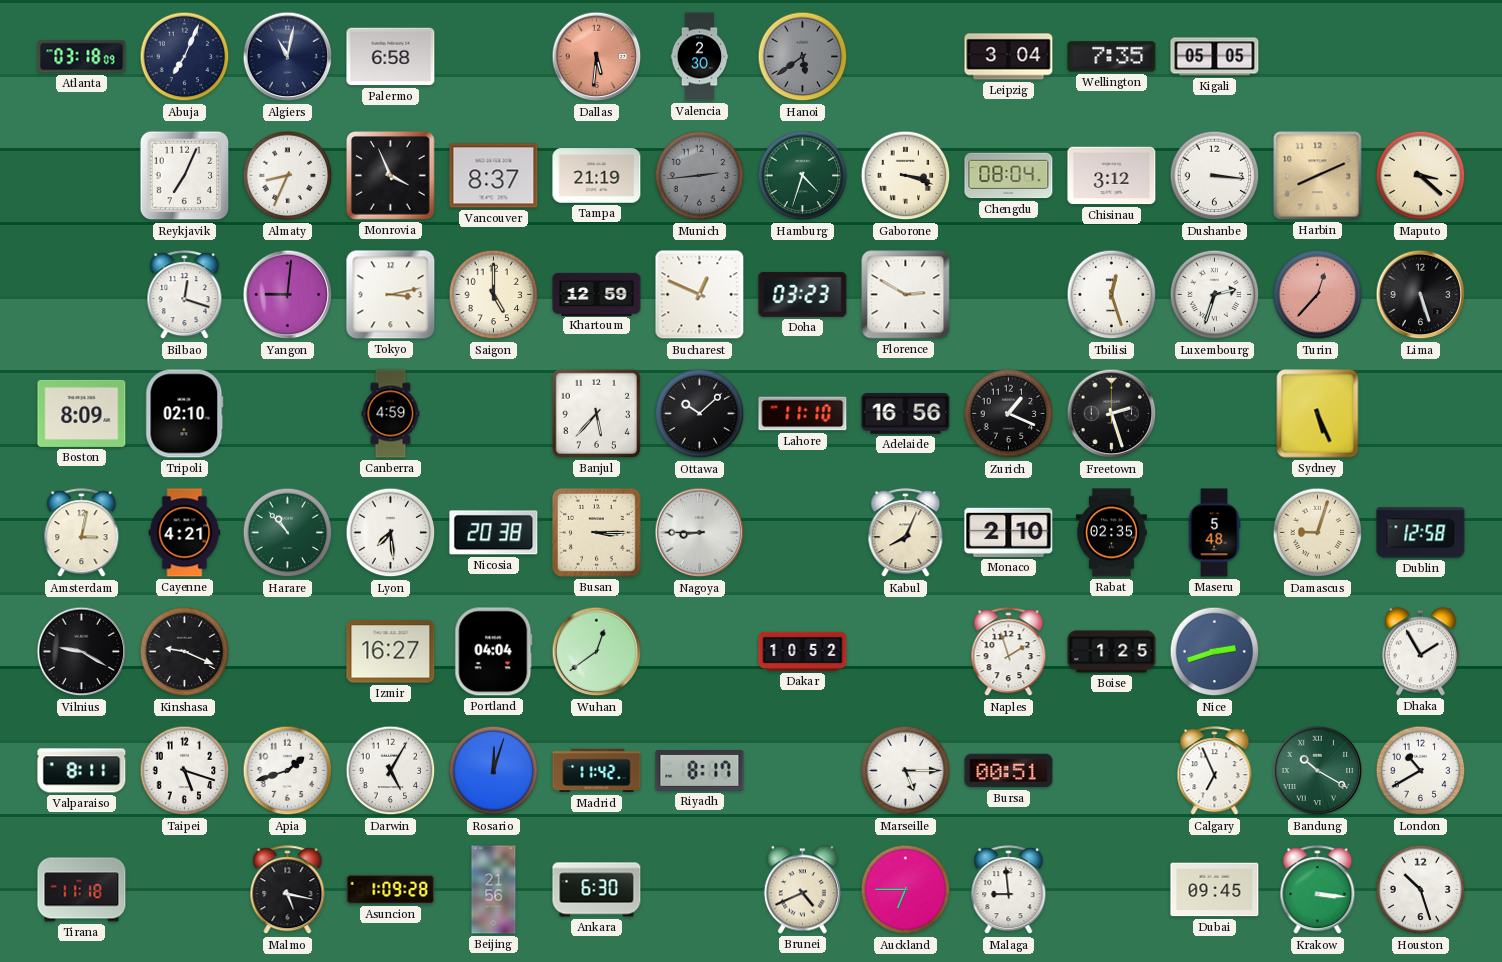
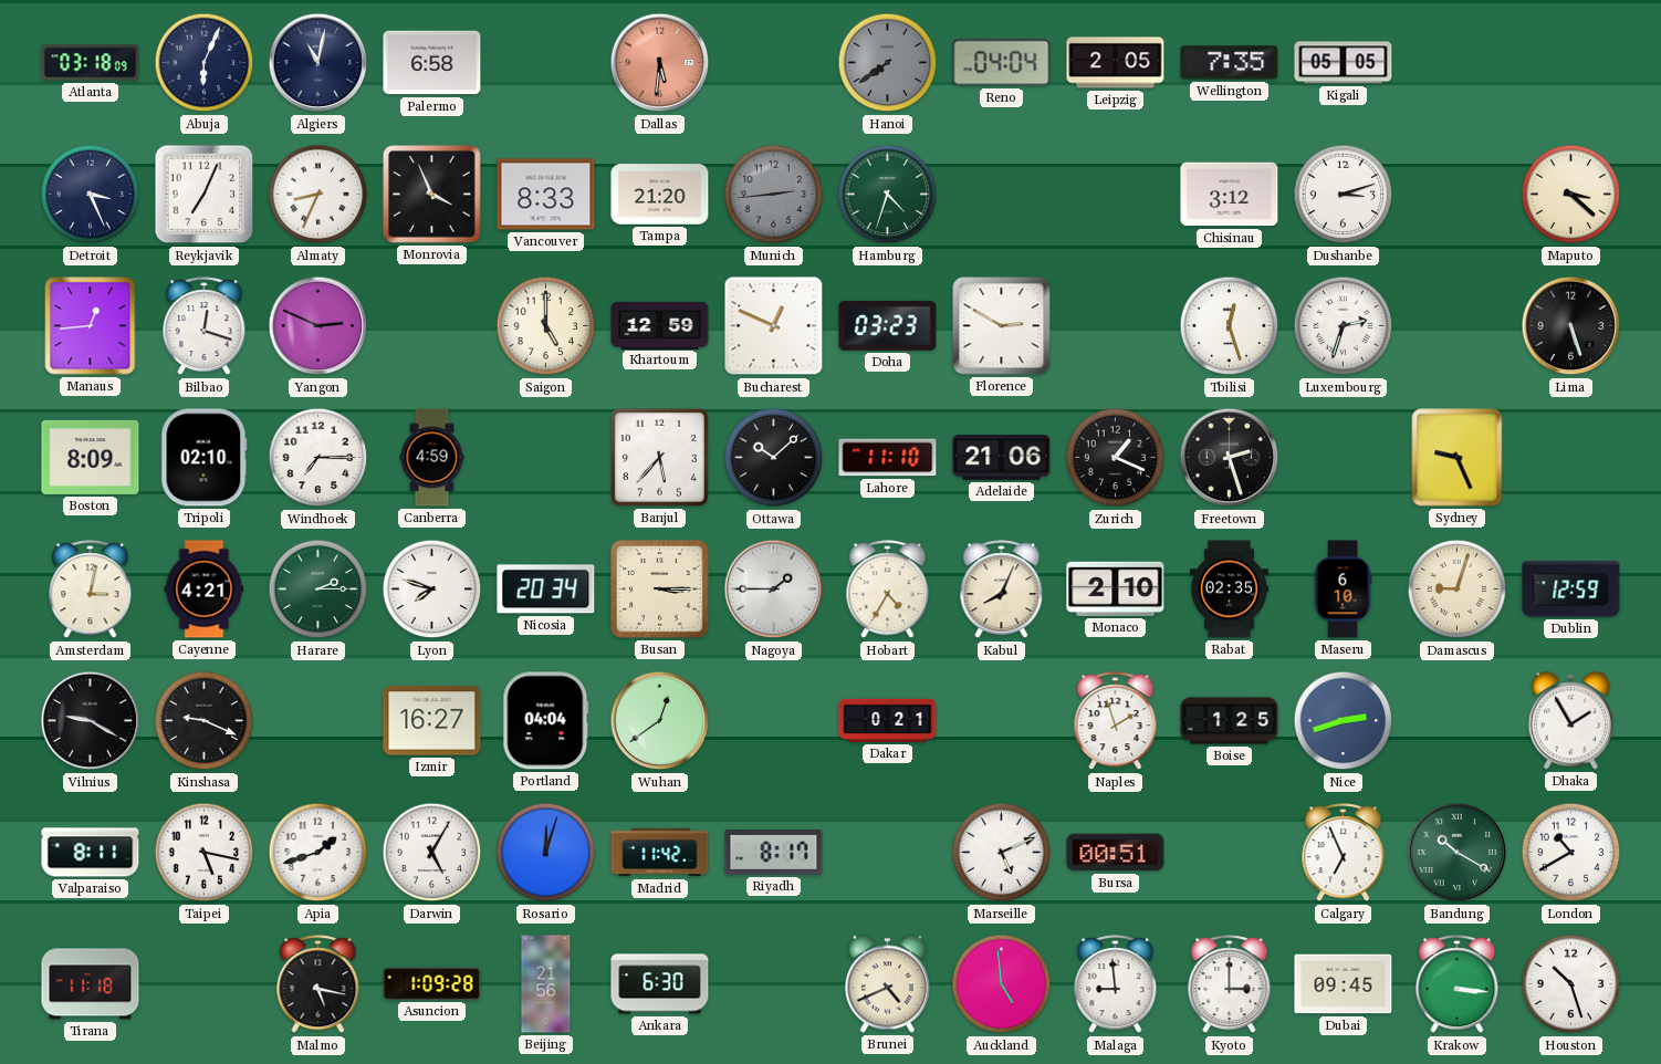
Abuja: 7:04 -> 6:04 (205, 63)
Valencia: 2:30 -> none (700, 57)
Hanoi: 5:39 -> 7:39 (888, 63)
Reno: none -> 04:04 (1002, 63)
Leipzig: 3:04 -> 2:05 (1116, 63)
Detroit: none -> 3:26 (91, 195)
Vancouver: 8:37 -> 8:33 (546, 195)
Tampa: 21:19 -> 21:20 (660, 195)
Gaborone: 3:18 -> none (906, 176)
Chengdu: 08:04 -> none (1009, 176)
Dushanbe: 3:16 -> 3:12 (1344, 195)
Harbin: 8:11 -> none (1318, 176)
Manaus: none -> 12:44 (91, 326)
Yangon: 9:01 -> 2:49 (318, 326)
Tokyo: 3:13 -> none (391, 295)
Turin: 12:37 -> none (1318, 295)
Windhoek: none -> 7:15 (318, 458)
Adelaide: 16:56 -> 21:06 (1002, 458)
Sydney: 5:26 -> 9:26 (1458, 458)
Harare: 10:53 -> 2:15 (318, 590)
Lyon: 7:29 -> 7:48 (432, 590)
Nicosia: 20:38 -> 20:34 (546, 590)
Nagoya: 8:45 -> 1:45 (774, 590)
Hobart: none -> 4:35 (888, 590)
Maseru: 5:48 -> 6:10 (1343, 590)
Dublin: 12:58 -> 12:59 (1571, 590)
Dakar: 10:52 -> 0:21 (888, 720)
Taipei: 5:18 -> 5:17 (205, 853)
Marseille: 5:15 -> 5:11 (1002, 853)
Auckland: 6:45 -> 4:59 (1002, 984)
Kyoto: none -> 3:00 (1230, 984)
